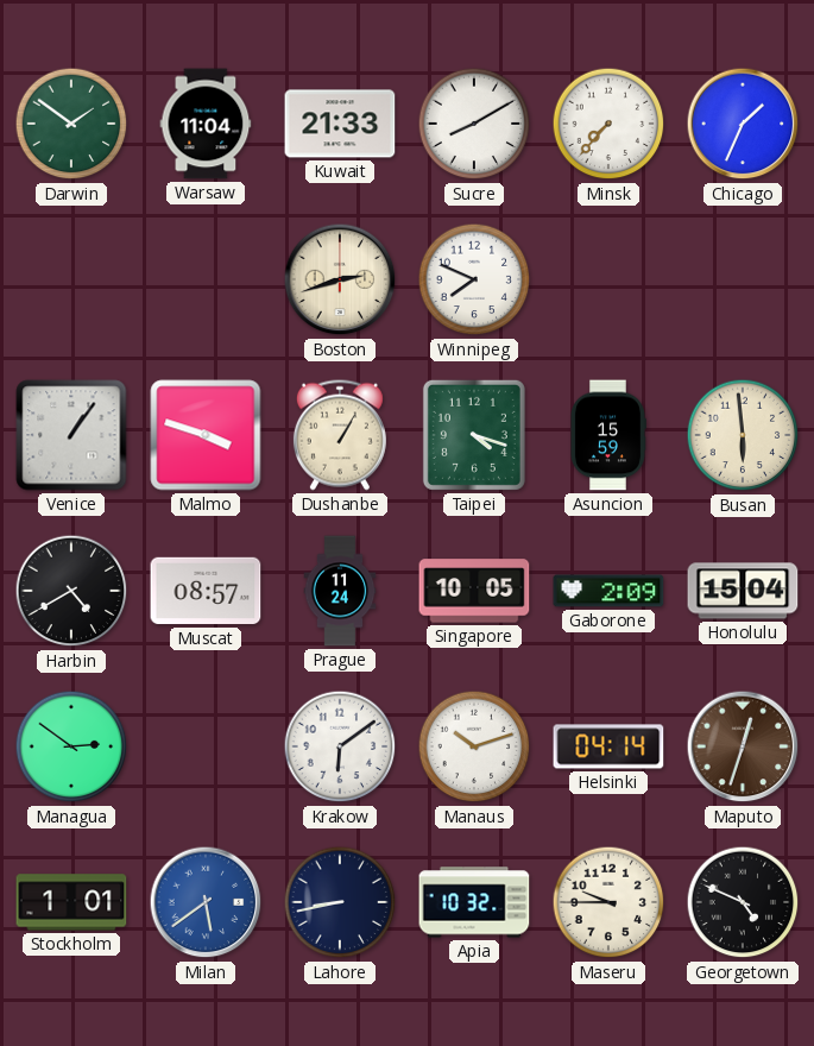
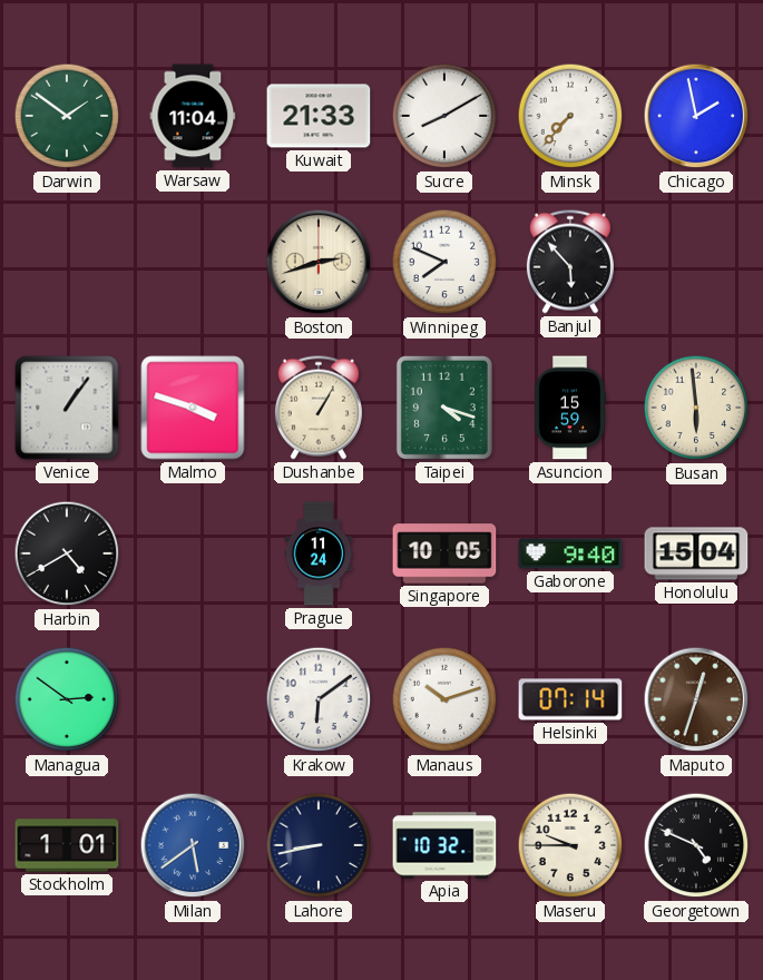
Chicago: 1:34 -> 1:58 (696, 116)
Banjul: none -> 5:53 (570, 262)
Muscat: 08:57 -> none (206, 591)
Gaborone: 2:09 -> 9:40 (570, 553)
Helsinki: 04:14 -> 07:14 (570, 699)
